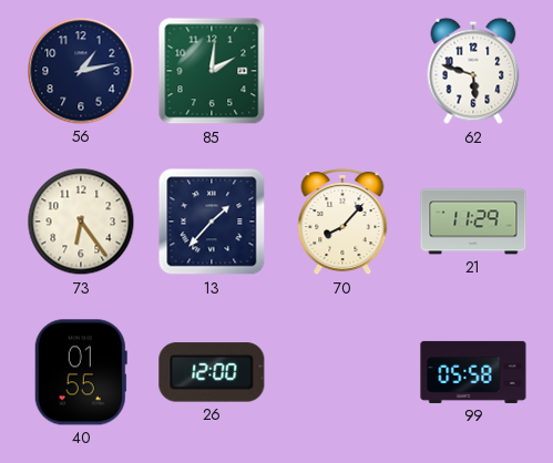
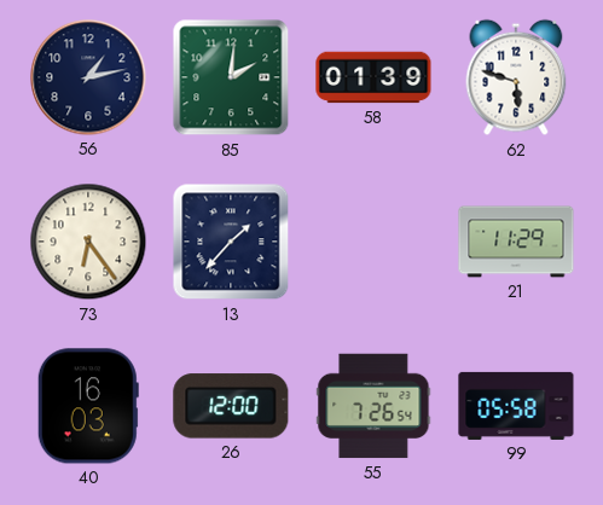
58: none -> 01:39 (373, 77)
70: 8:07 -> none (342, 222)
40: 01:55 -> 16:03 (88, 406)
55: none -> 7:26 (373, 406)
